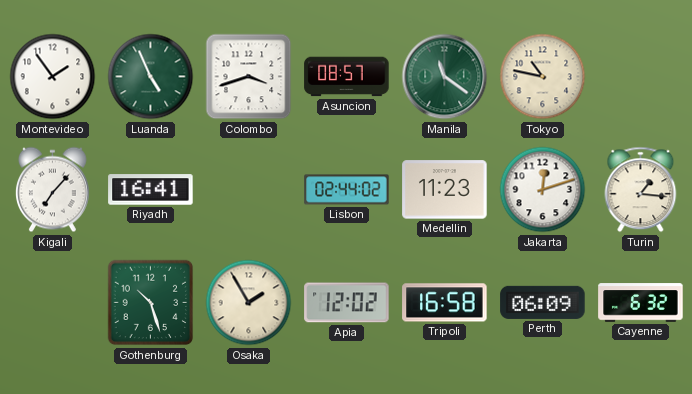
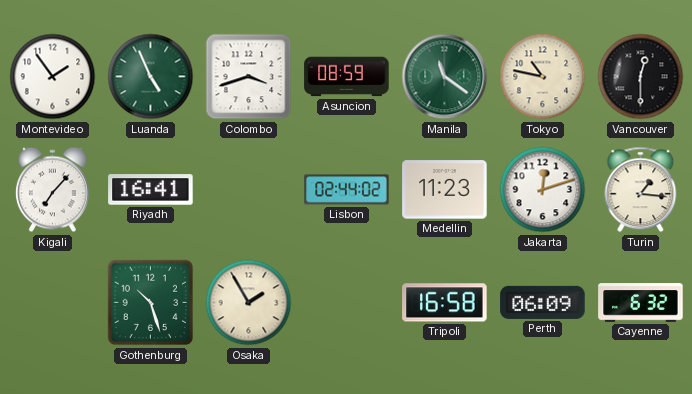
Asuncion: 08:57 -> 08:59 (347, 77)
Vancouver: none -> 12:30 (641, 77)
Apia: 12:02 -> none (347, 303)
